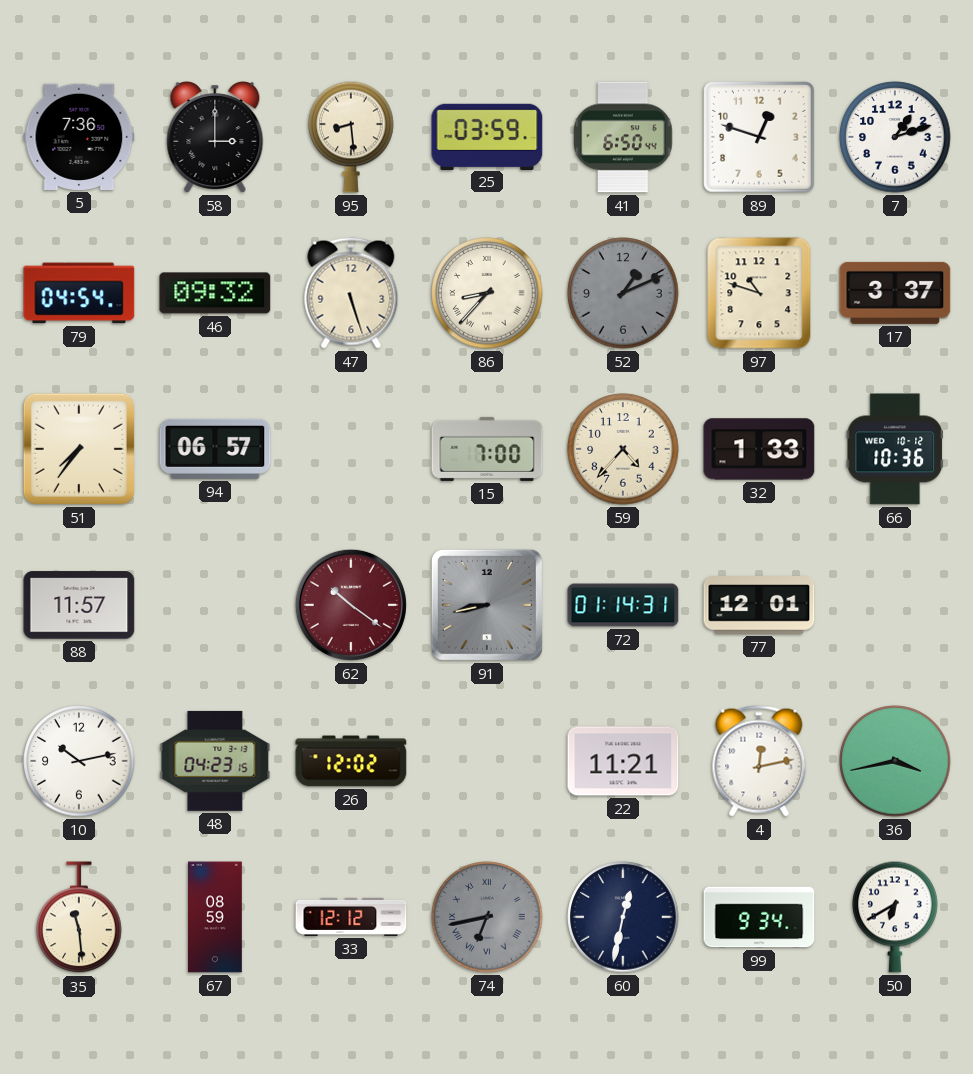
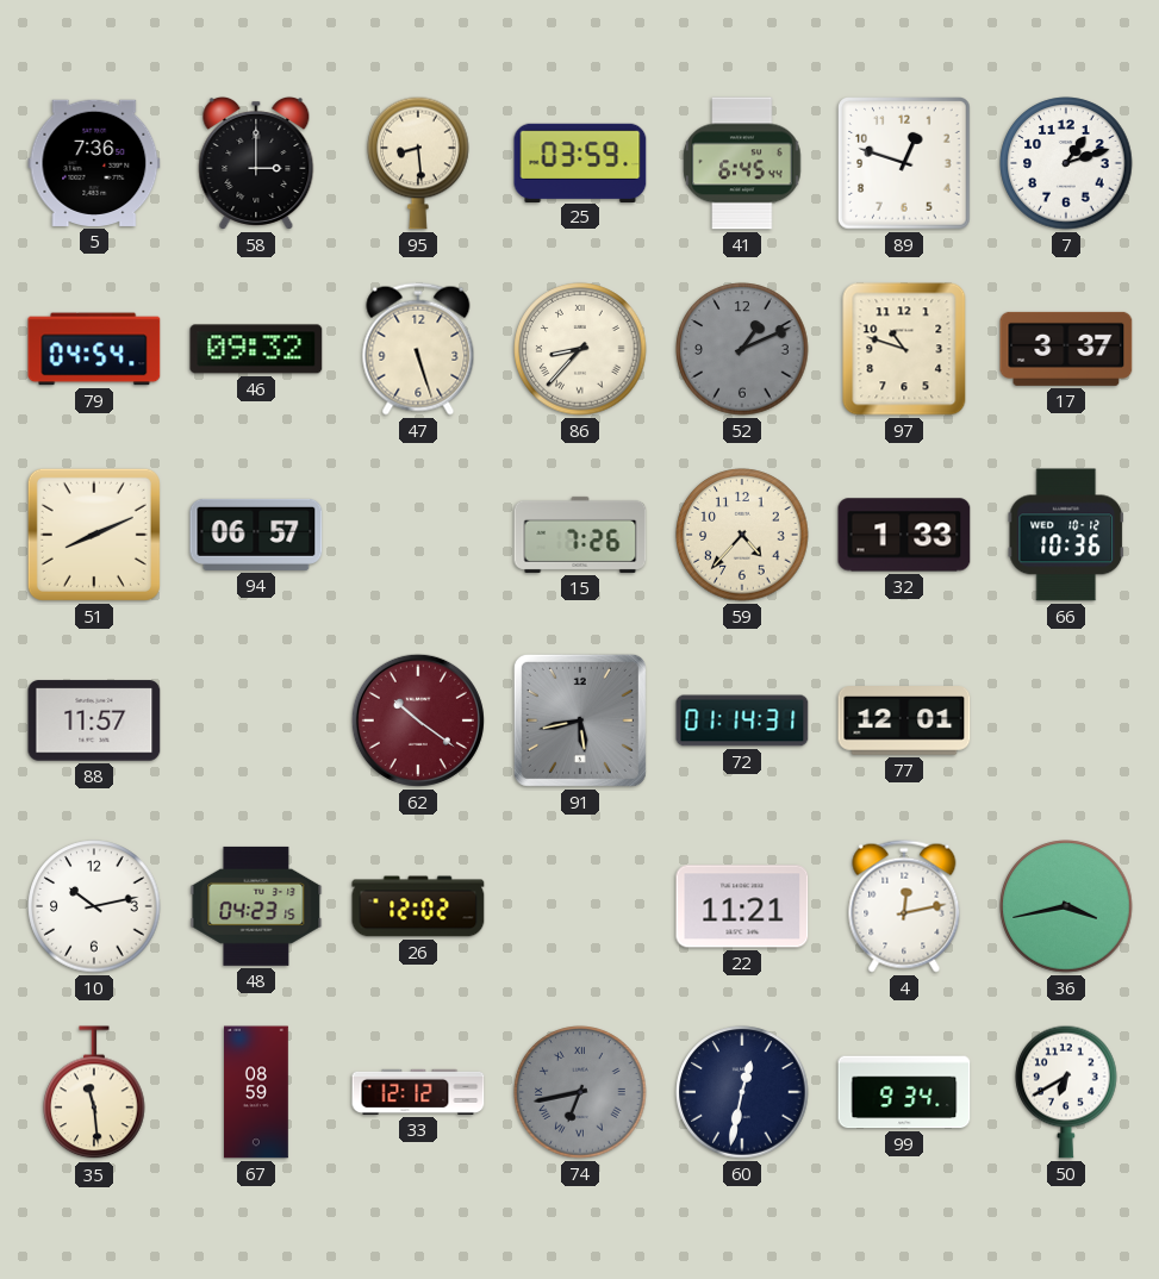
41: 6:50 -> 6:45 (742, 163)
51: 7:36 -> 8:11 (94, 535)
15: 7:00 -> 7:26 (580, 535)
91: 8:43 -> 5:43 (580, 720)
